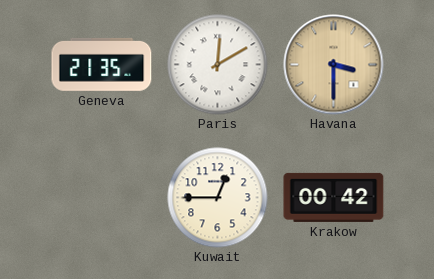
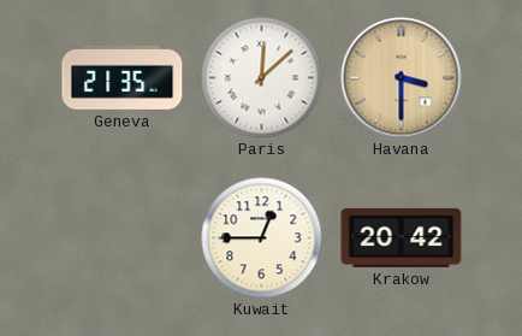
Paris: 12:10 -> 12:08 (262, 78)
Krakow: 00:42 -> 20:42 (402, 237)
